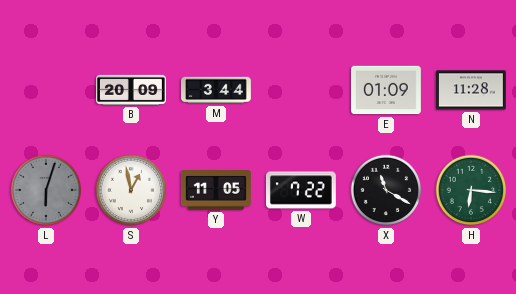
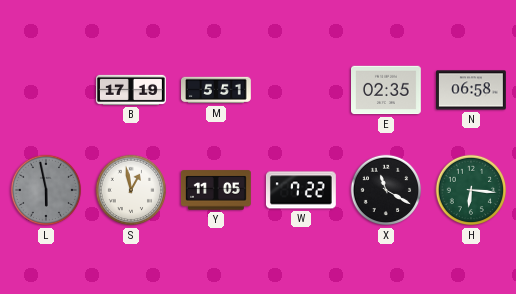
B: 20:09 -> 17:19 (132, 90)
M: 3:44 -> 5:51 (217, 90)
E: 01:09 -> 02:35 (387, 90)
N: 11:28 -> 06:58 (472, 90)
L: 6:03 -> 5:58 (46, 190)
